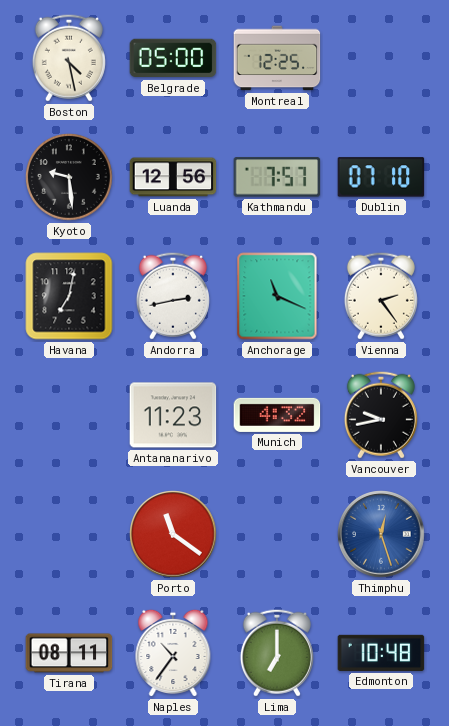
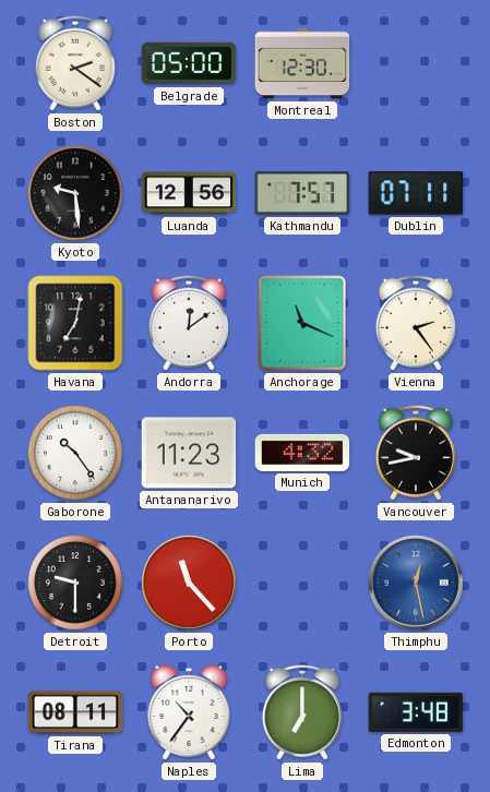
Boston: 4:28 -> 2:21 (75, 63)
Montreal: 12:25 -> 12:30 (302, 63)
Dublin: 07:10 -> 07:11 (416, 193)
Andorra: 2:43 -> 12:09 (189, 323)
Gaborone: none -> 10:24 (75, 453)
Detroit: none -> 9:30 (75, 583)
Porto: 11:21 -> 11:23 (189, 583)
Thimphu: 12:27 -> 12:28 (416, 583)
Edmonton: 10:48 -> 3:48 (416, 712)
